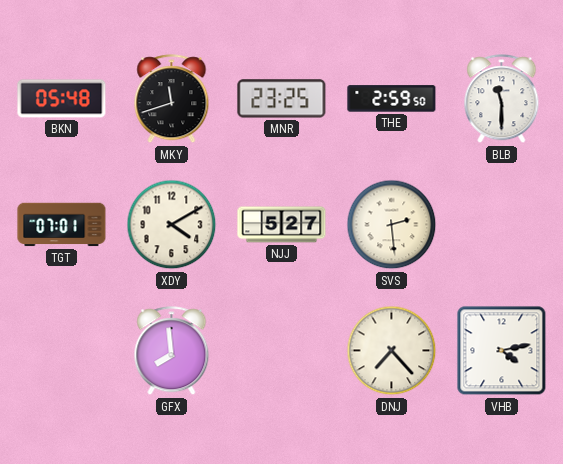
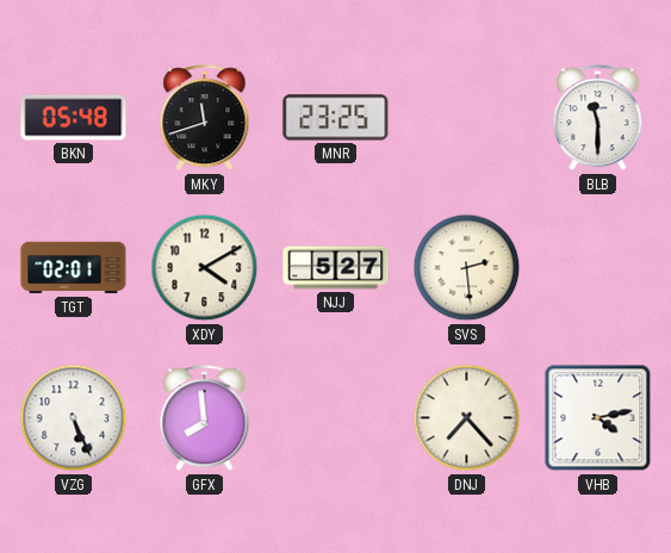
THE: 2:59 -> none (392, 99)
TGT: 07:01 -> 02:01 (74, 268)
VZG: none -> 5:26 (74, 418)
